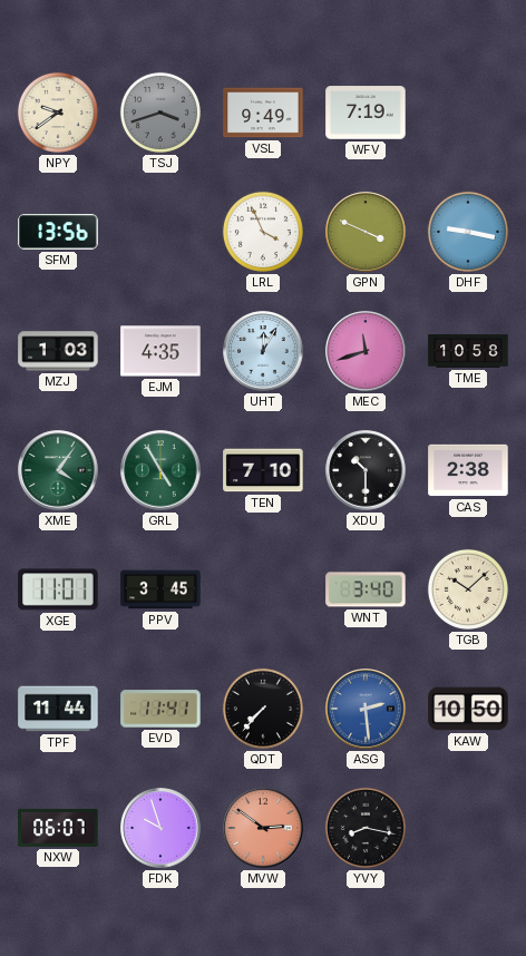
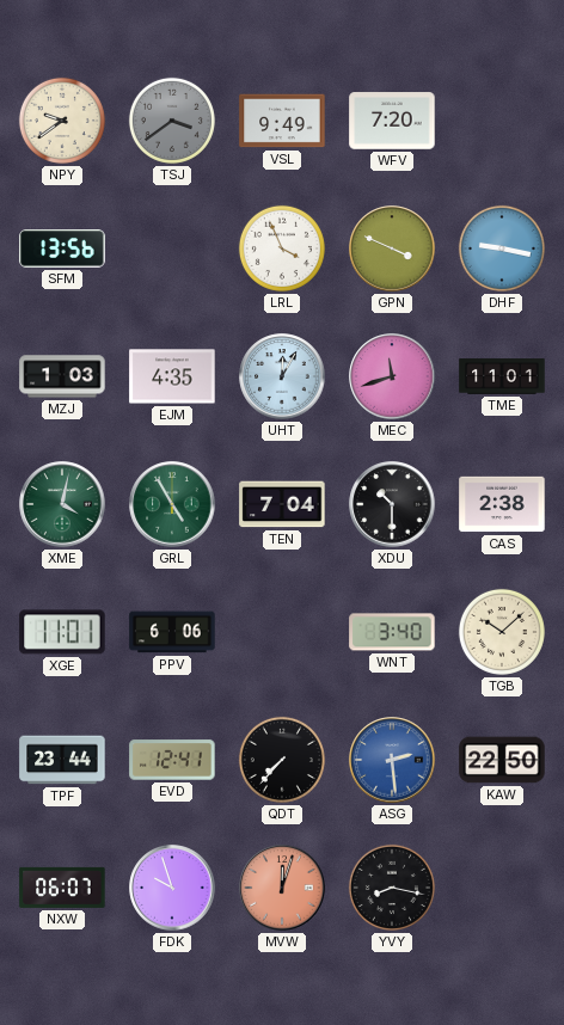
TSJ: 3:42 -> 3:39 (172, 121)
WFV: 7:19 -> 7:20 (392, 121)
TME: 10:58 -> 11:01 (502, 376)
XME: 4:06 -> 4:02 (62, 504)
TEN: 7:10 -> 7:04 (282, 504)
PPV: 3:45 -> 6:06 (172, 632)
TPF: 11:44 -> 23:44 (62, 760)
EVD: 11:41 -> 12:41 (172, 760)
KAW: 10:50 -> 22:50 (502, 760)
MVW: 2:51 -> 12:03 (282, 888)
